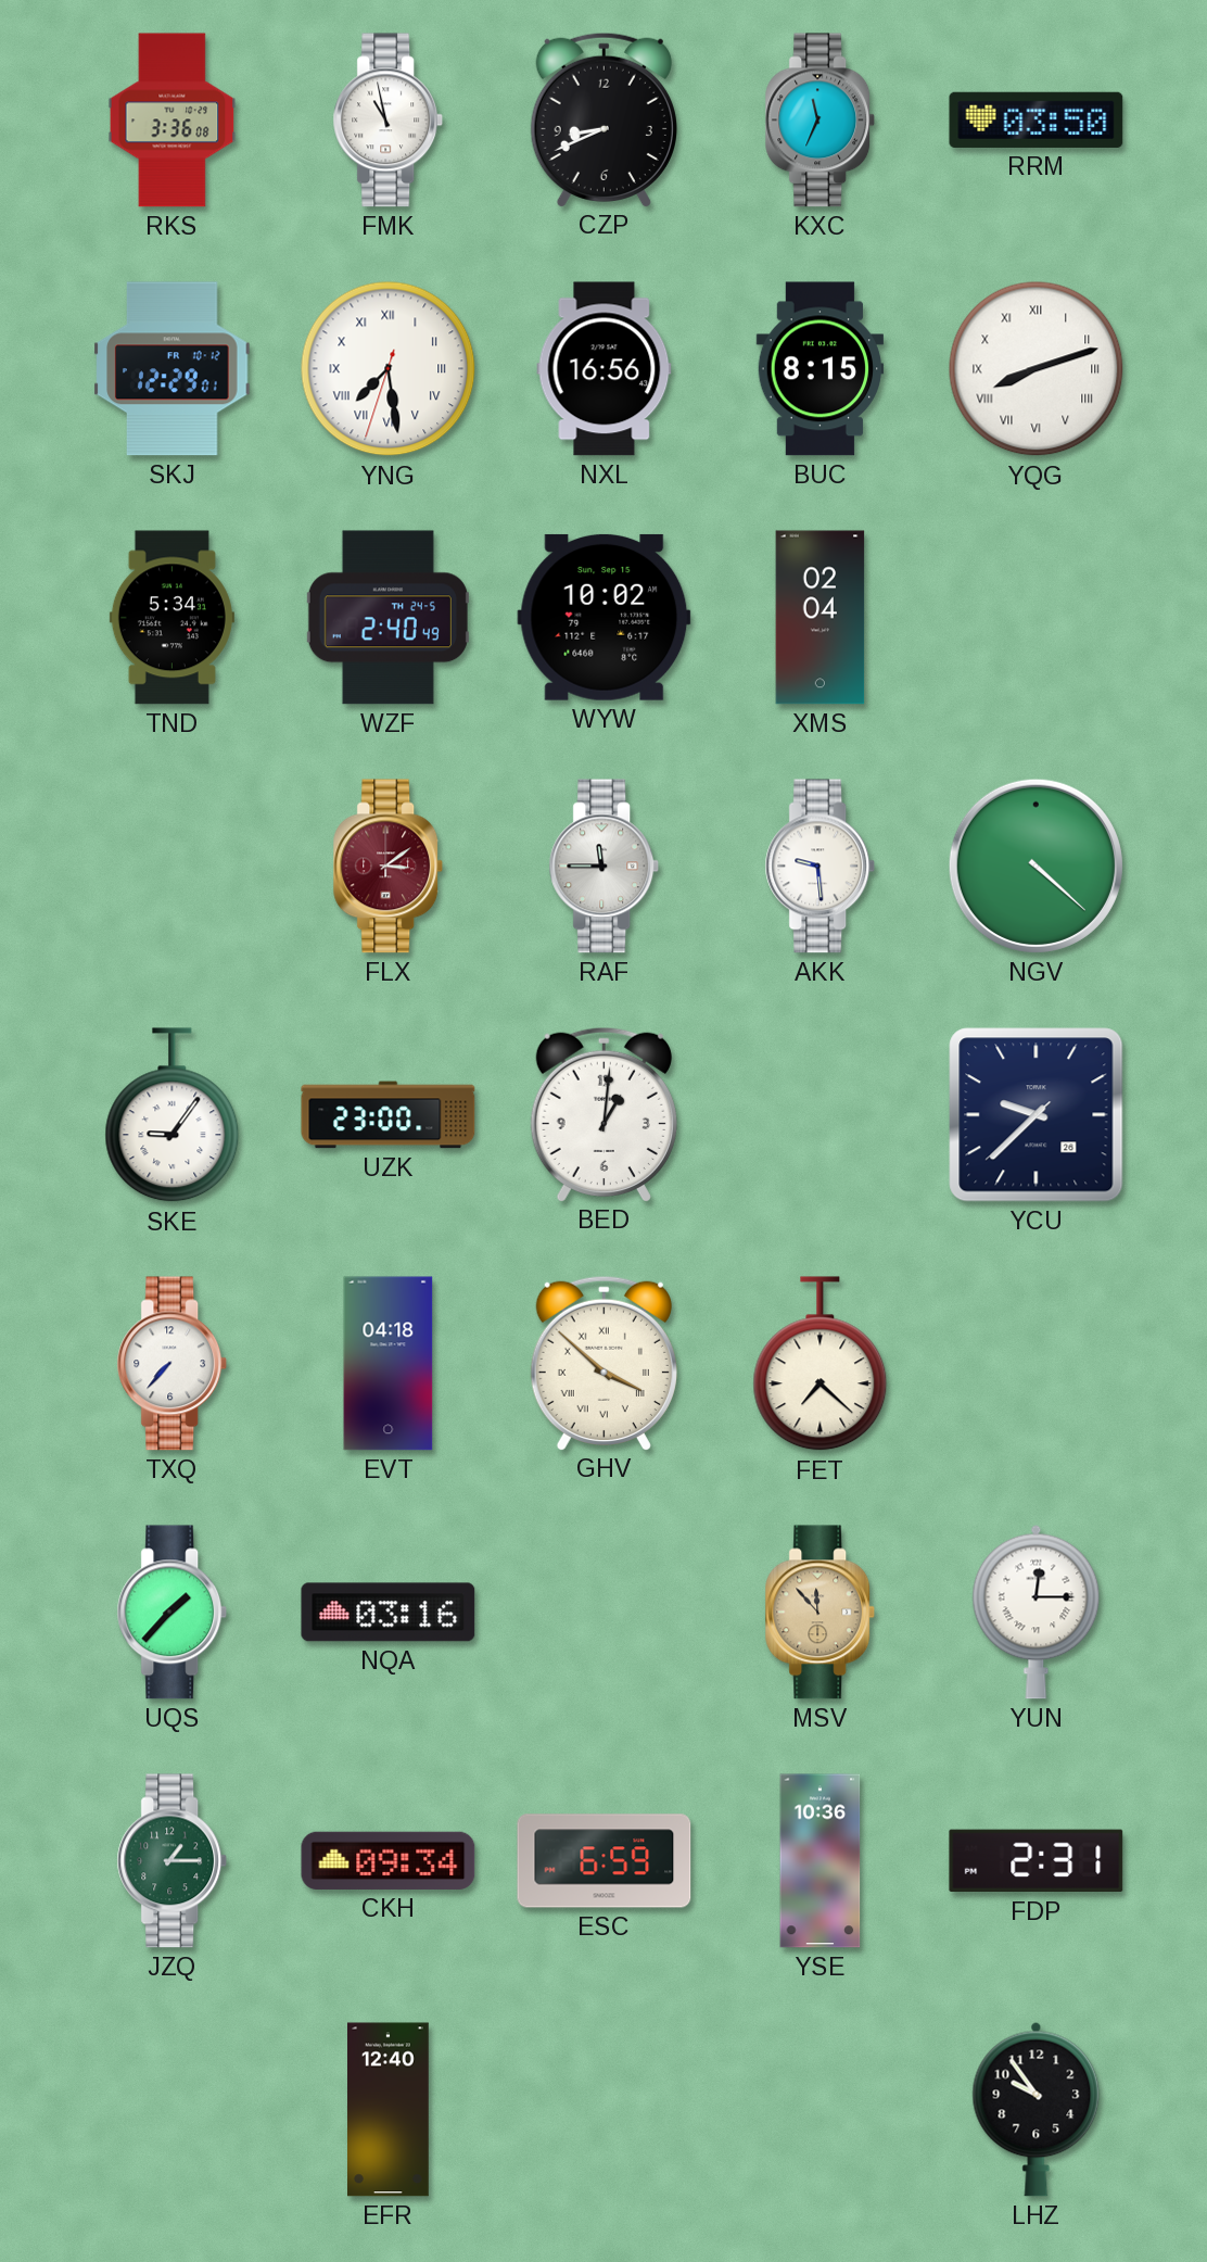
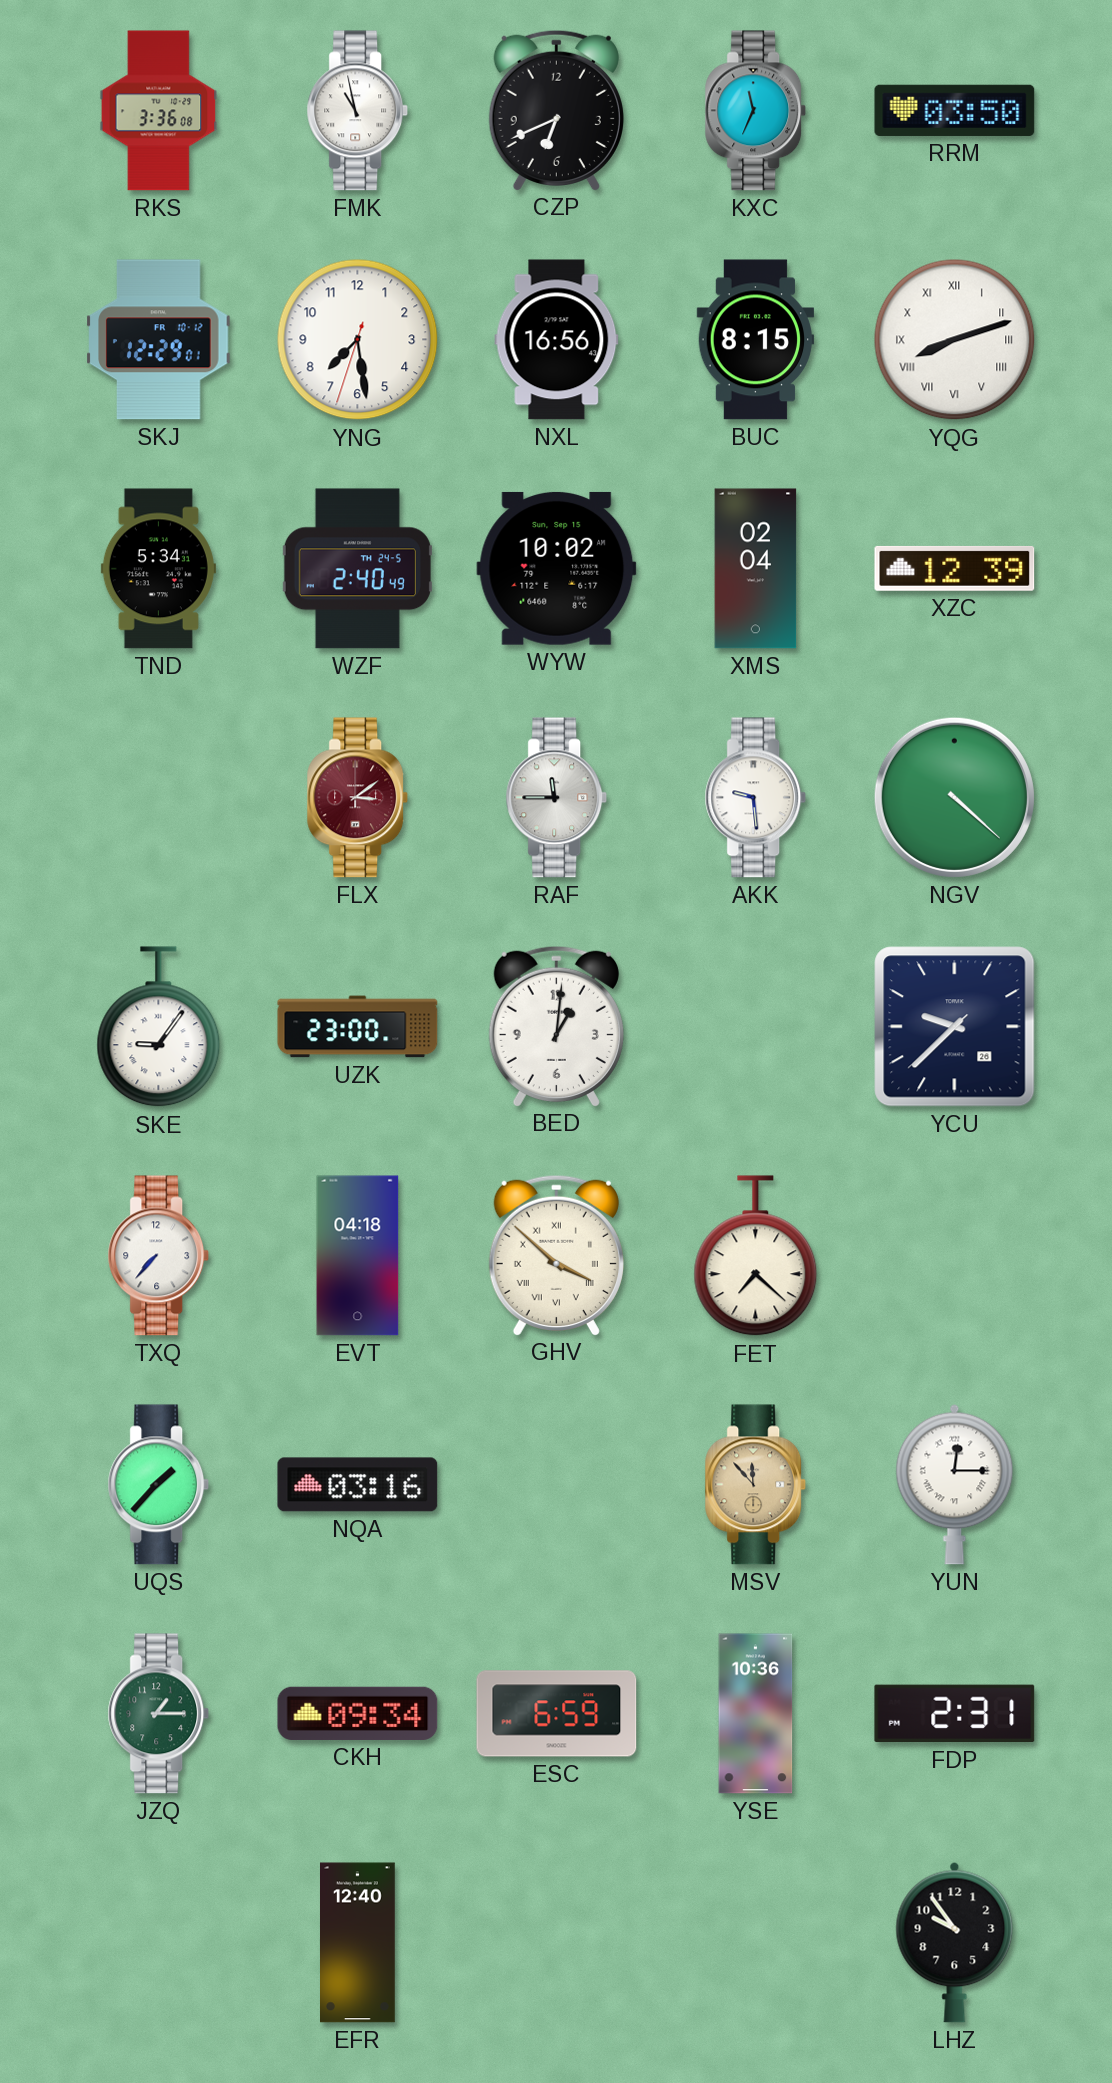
CZP: 8:41 -> 6:41 (556, 110)
YNG numerals: Roman -> Arabic (358, 340)
XZC: none -> 12:39 (955, 568)
